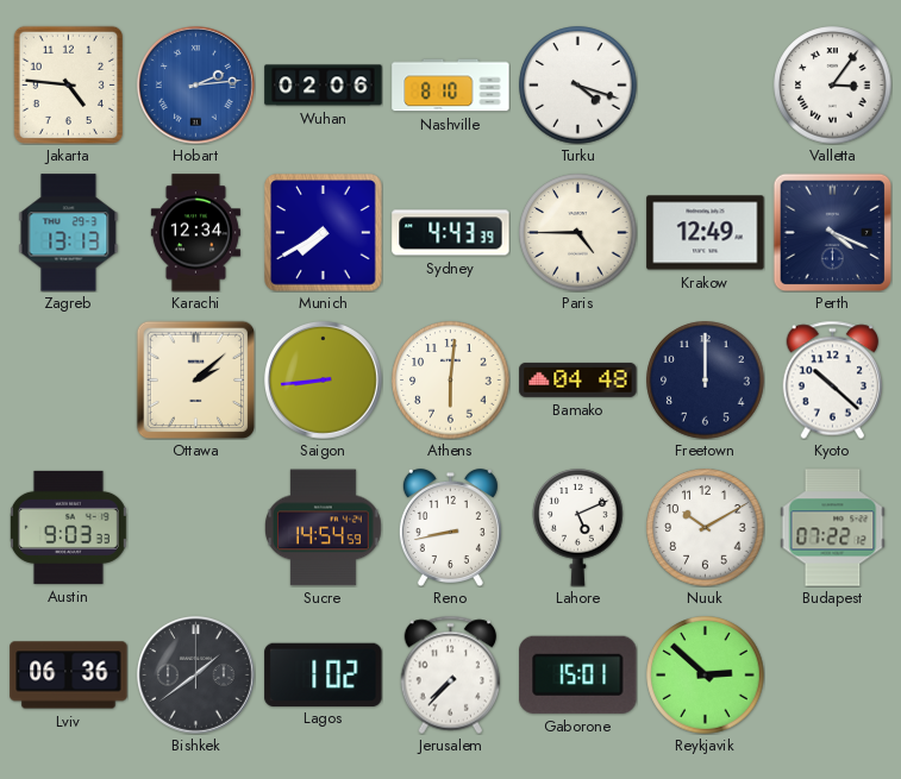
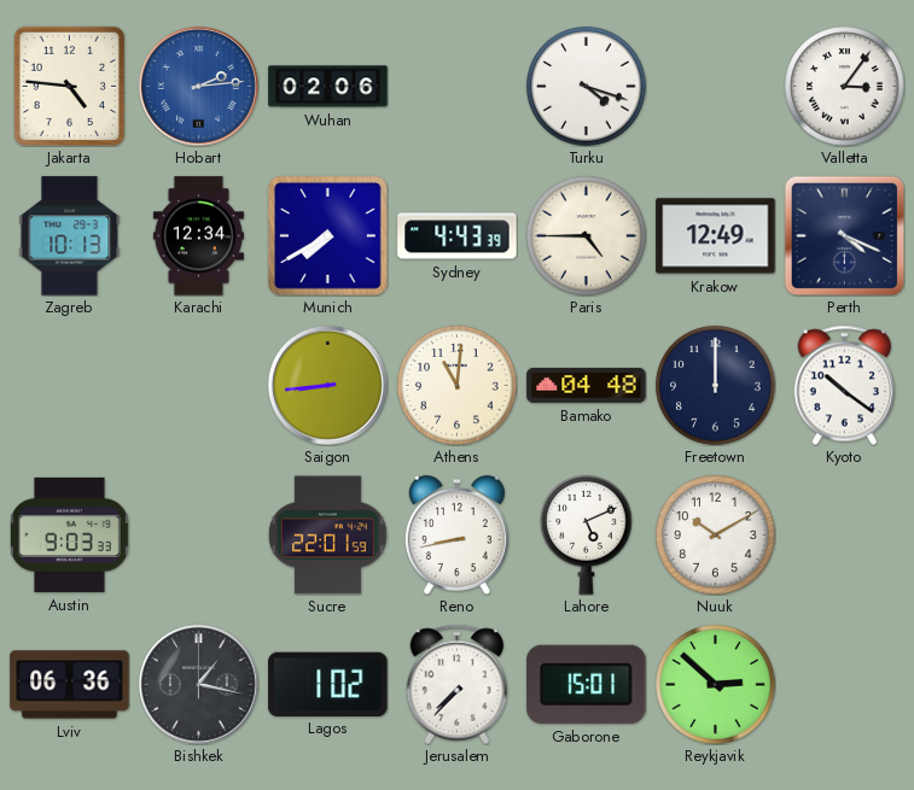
Nashville: 8:10 -> none (451, 86)
Zagreb: 13:13 -> 10:13 (70, 236)
Ottawa: 2:08 -> none (195, 379)
Athens: 6:01 -> 11:01 (458, 386)
Kyoto: 10:22 -> 10:21 (845, 385)
Sucre: 14:54 -> 22:01 (327, 536)
Budapest: 07:22 -> none (833, 528)
Bishkek: 1:39 -> 1:17 (198, 684)
